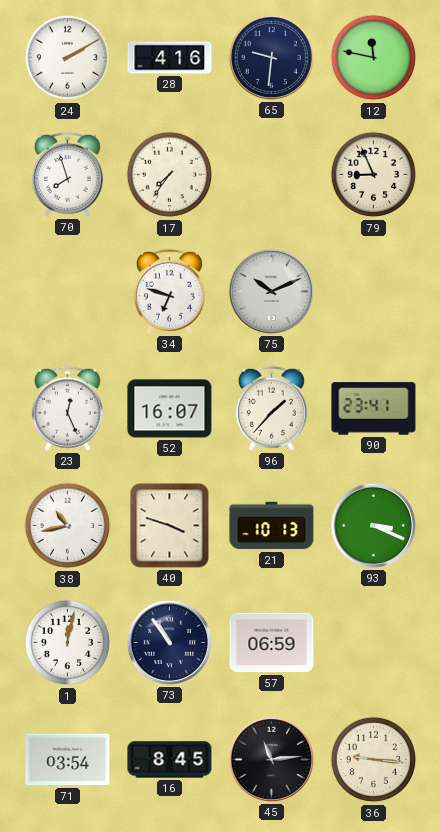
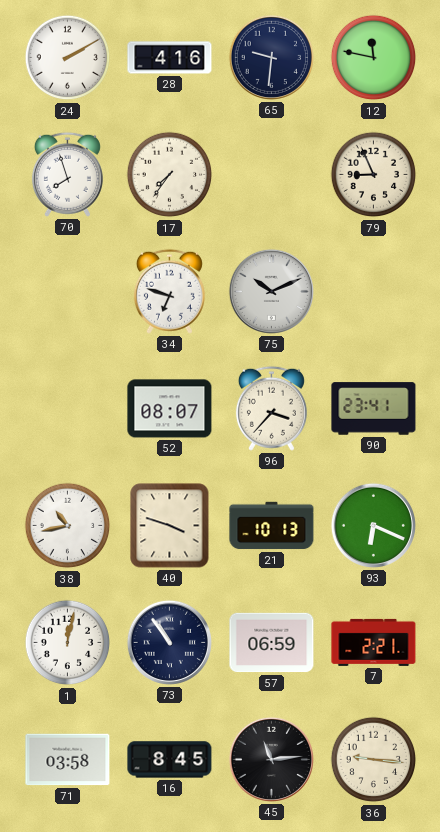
23: 12:26 -> none (67, 408)
52: 16:07 -> 08:07 (170, 409)
96: 1:37 -> 3:37 (271, 408)
93: 3:19 -> 6:19 (373, 525)
7: none -> 2:21 (374, 642)
71: 03:54 -> 03:58 (68, 760)
